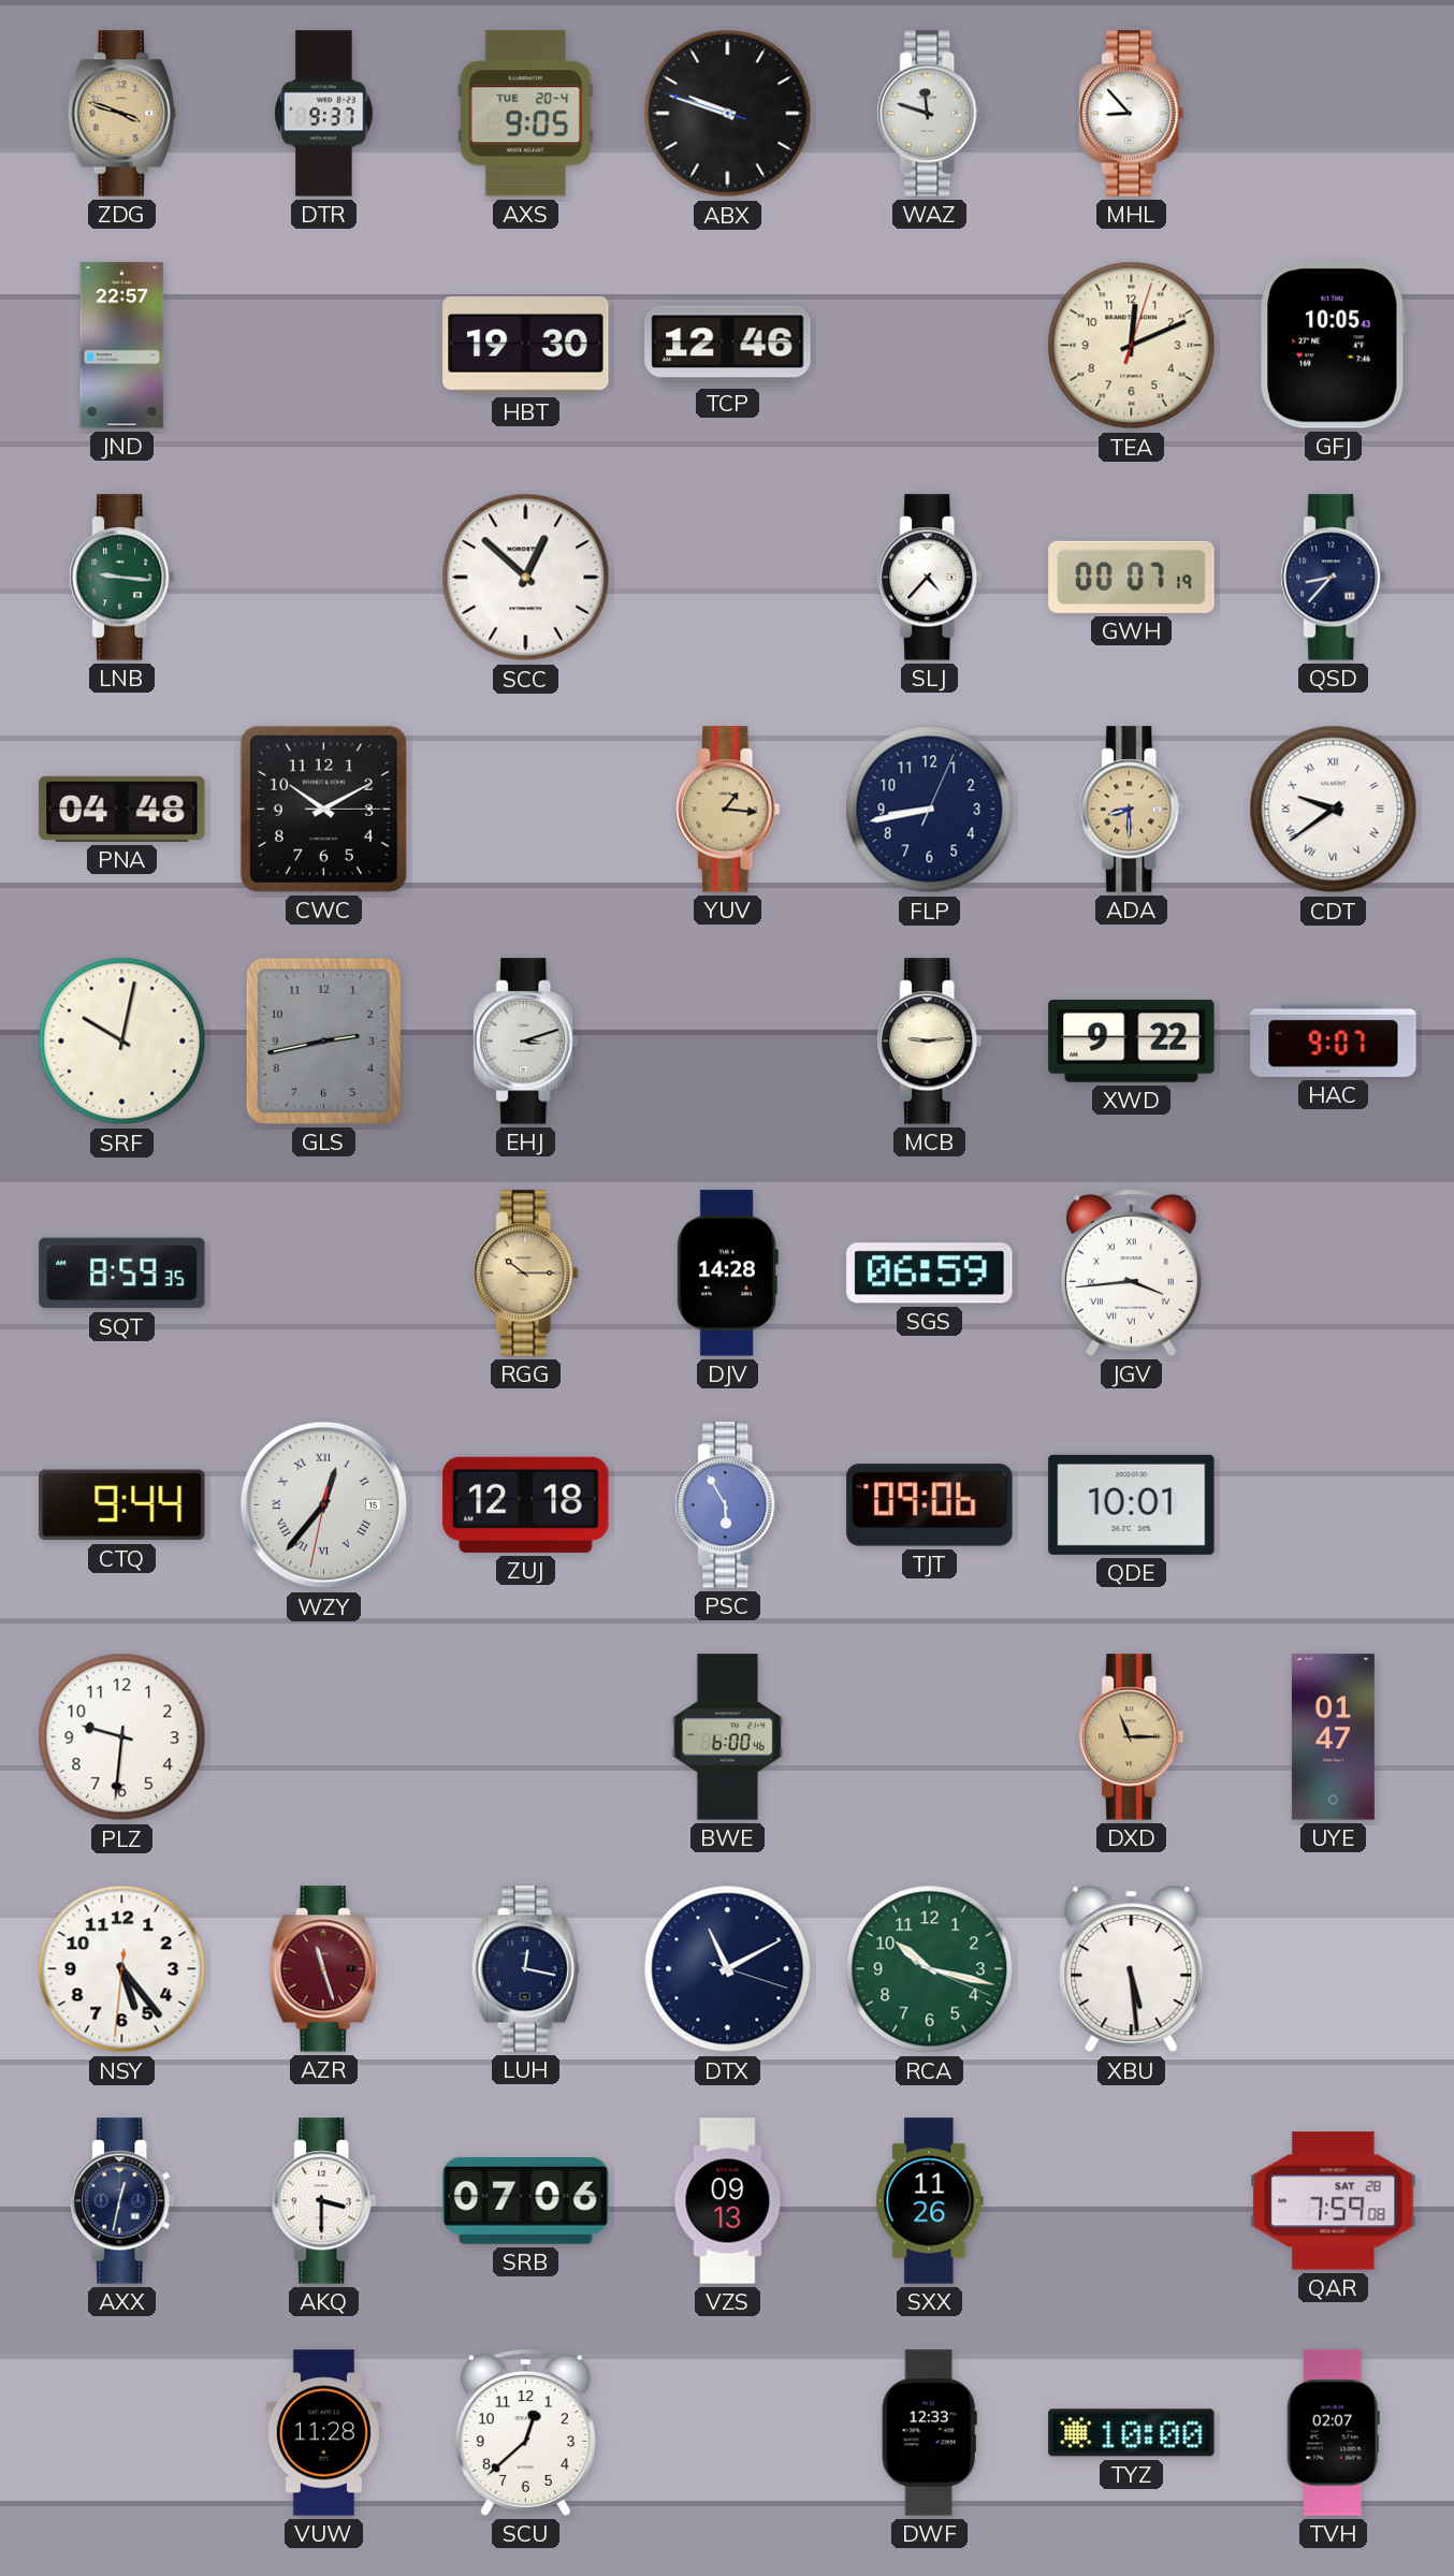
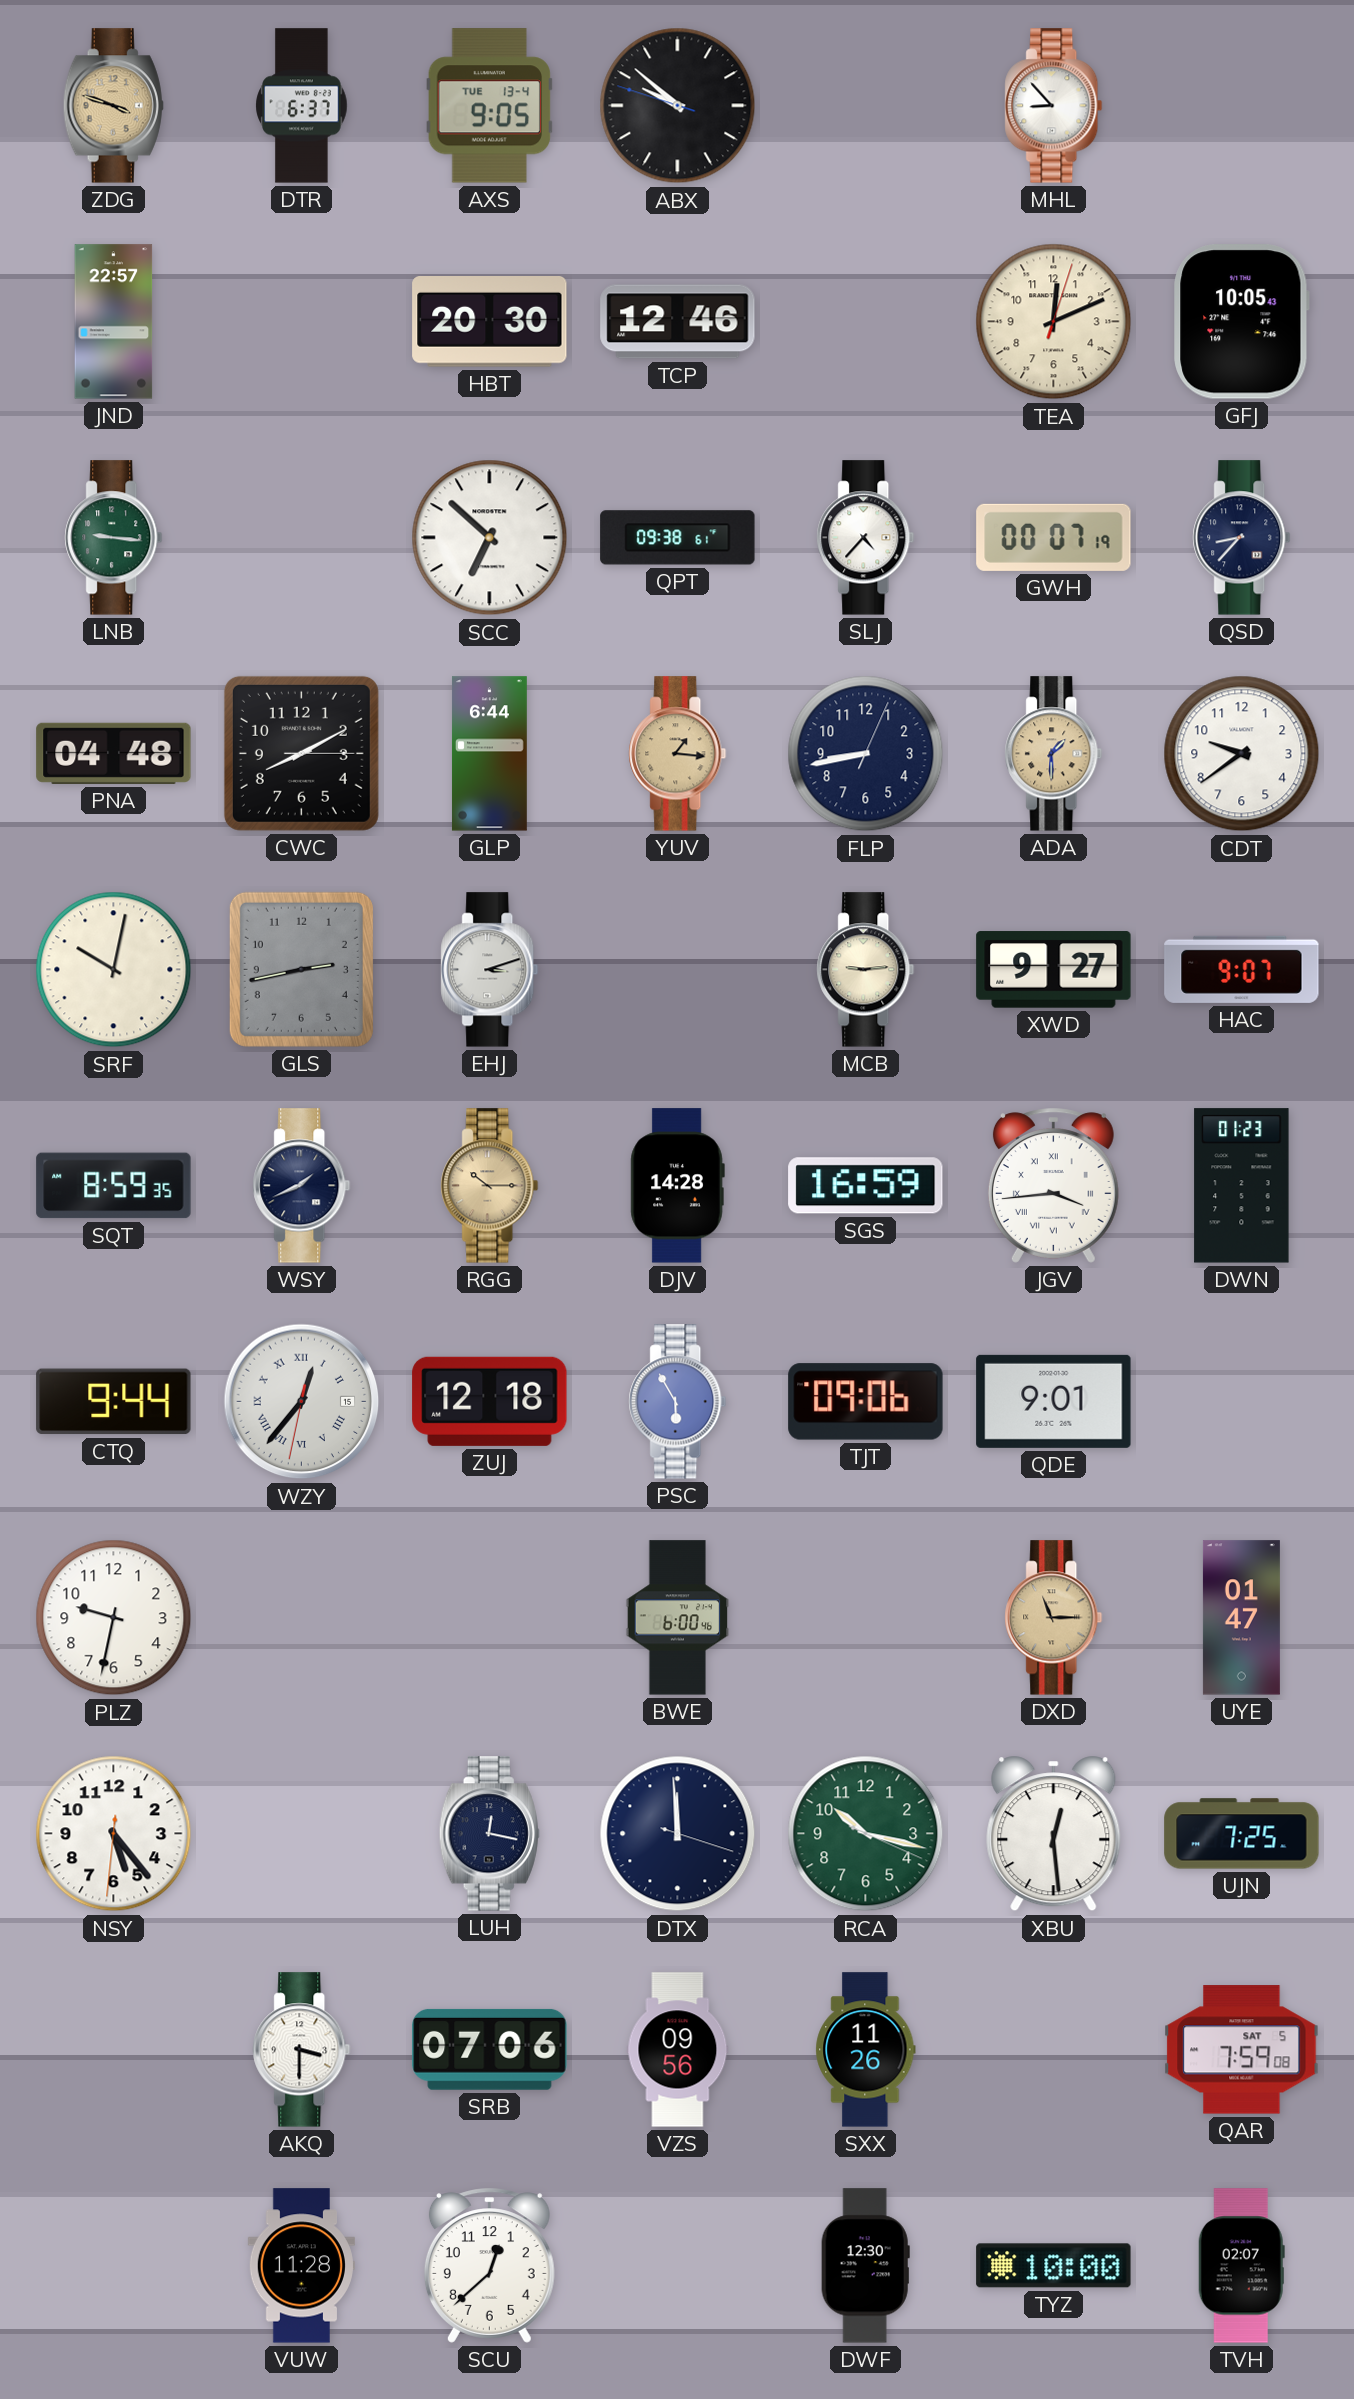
DTR: 9:37 -> 6:37 (302, 106)
AXS date: TUE 20-4 -> TUE 13-4 (490, 106)
ABX: 9:47 -> 9:51 (678, 106)
WAZ: 11:48 -> none (930, 114)
HBT: 19:30 -> 20:30 (490, 322)
SCC: 12:52 -> 6:52 (490, 538)
QPT: none -> 09:38 (678, 538)
CWC: 10:10 -> 8:10 (301, 753)
GLP: none -> 6:44 (489, 754)
ADA: 8:30 -> 1:30 (1054, 754)
CDT numerals: Roman -> Arabic (1242, 754)
XWD: 9:22 -> 9:27 (1054, 970)
WSY: none -> 1:41 (302, 1186)
SGS: 06:59 -> 16:59 (866, 1186)
DWN: none -> 01:23 (1242, 1186)
QDE: 10:01 -> 9:01 (1054, 1401)
PLZ: 9:31 -> 9:32 (114, 1618)
AZR: 11:27 -> none (323, 1969)
DTX: 11:10 -> 11:59 (678, 1834)
XBU: 5:29 -> 12:29 (1054, 1834)
UJN: none -> 7:25 (1242, 1834)
AXX: 12:32 -> none (122, 2201)
VZS: 09:13 -> 09:56 (678, 2050)
QAR date: SAT 28 -> SAT 5 (1242, 2050)
DWF: 12:33 -> 12:30 (865, 2266)
